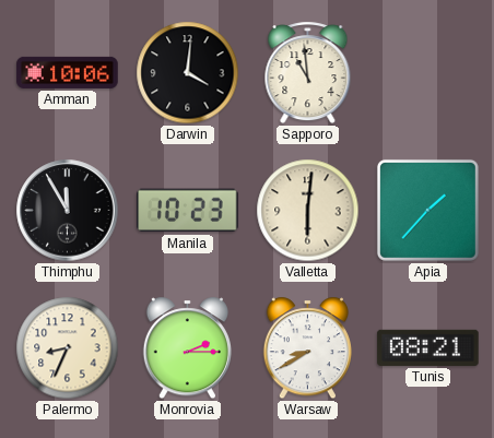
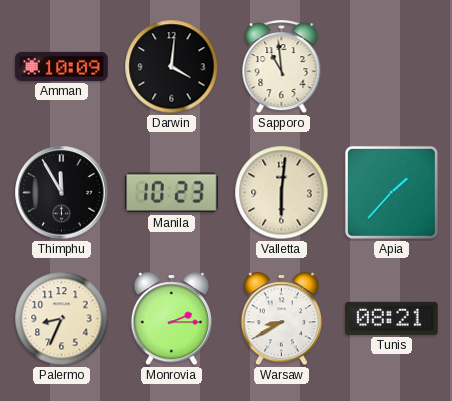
Amman: 10:06 -> 10:09 (62, 66)
